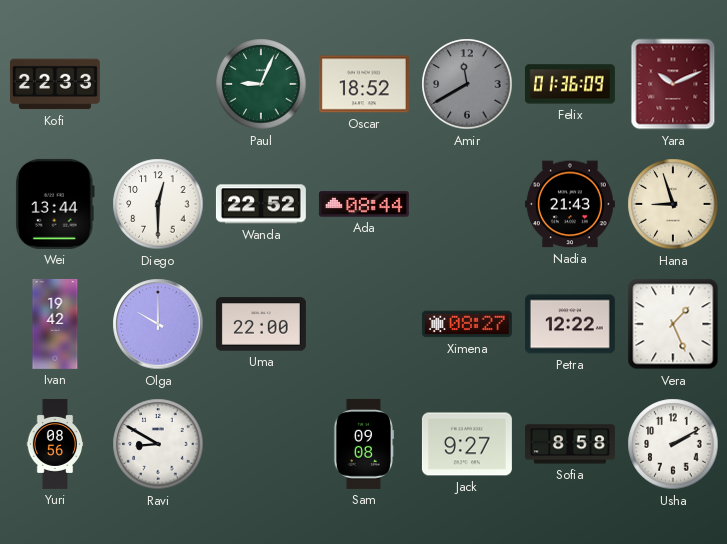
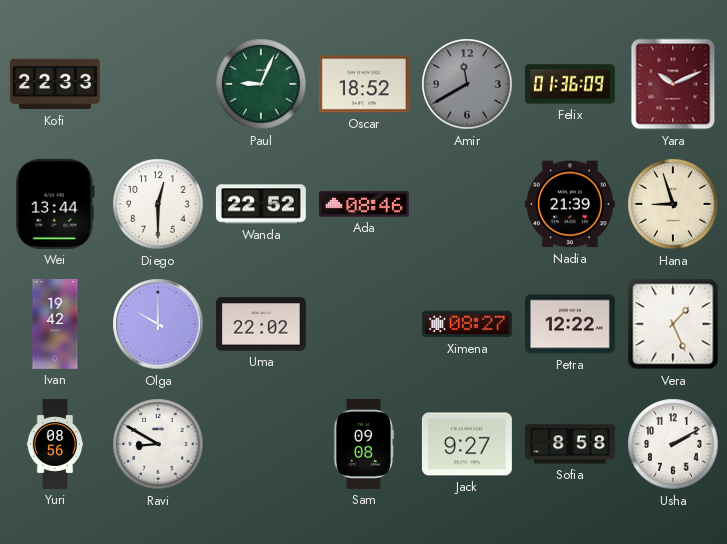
Ada: 08:44 -> 08:46 (364, 204)
Nadia: 21:43 -> 21:39 (570, 204)
Uma: 22:00 -> 22:02 (261, 324)
